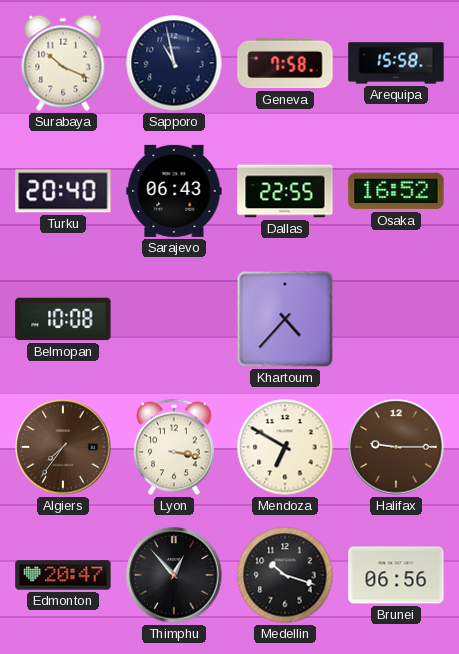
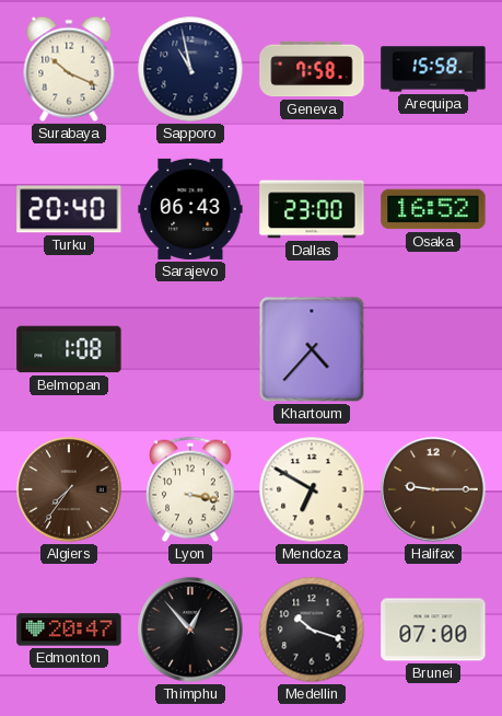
Dallas: 22:55 -> 23:00 (312, 209)
Belmopan: 10:08 -> 1:08 (69, 349)
Brunei: 06:56 -> 07:00 (433, 630)
